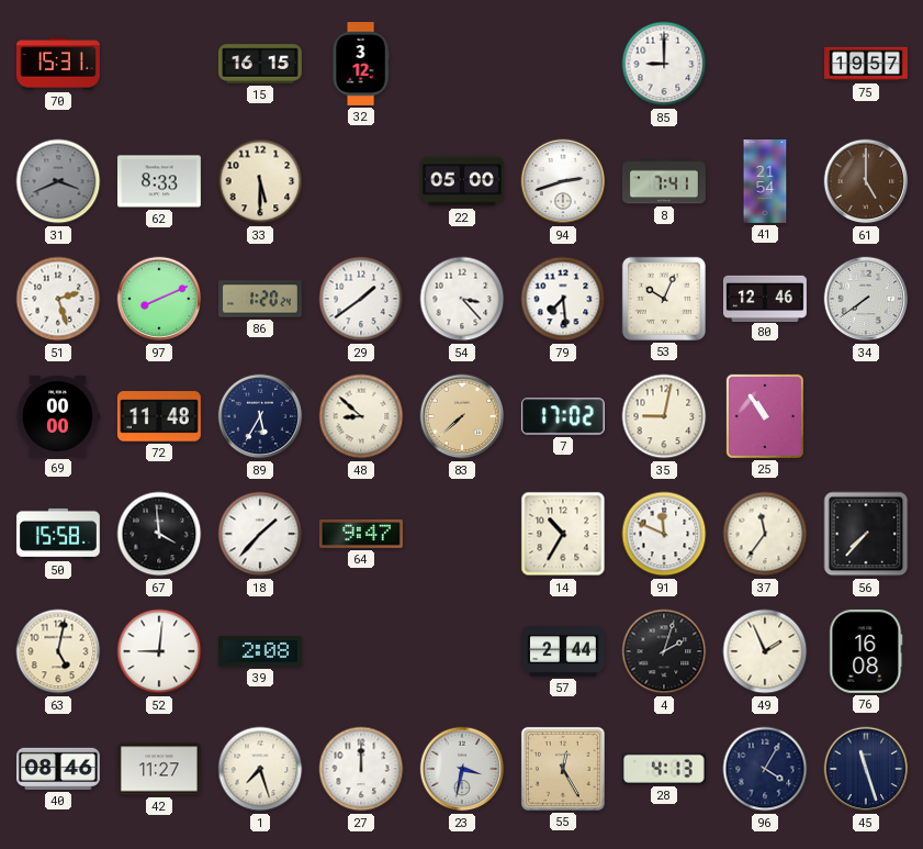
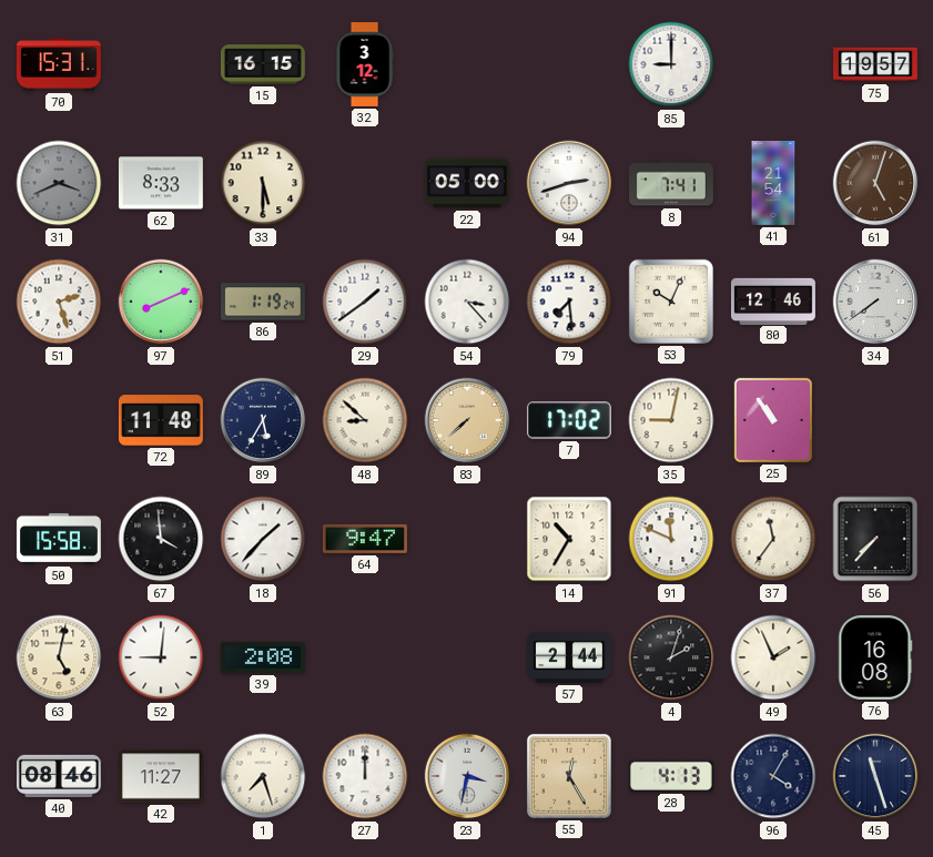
61: 5:00 -> 5:03 (875, 183)
86: 1:20 -> 1:19 (263, 302)
69: 00:00 -> none (58, 416)
